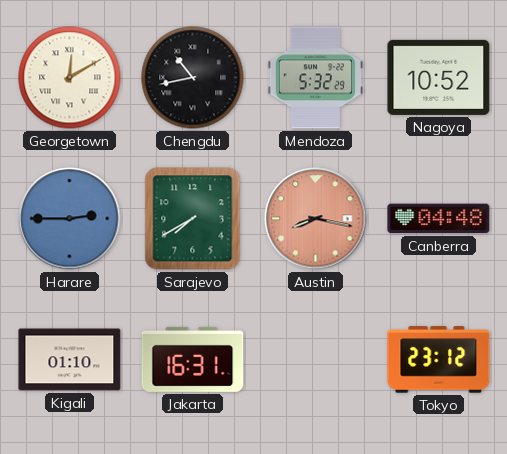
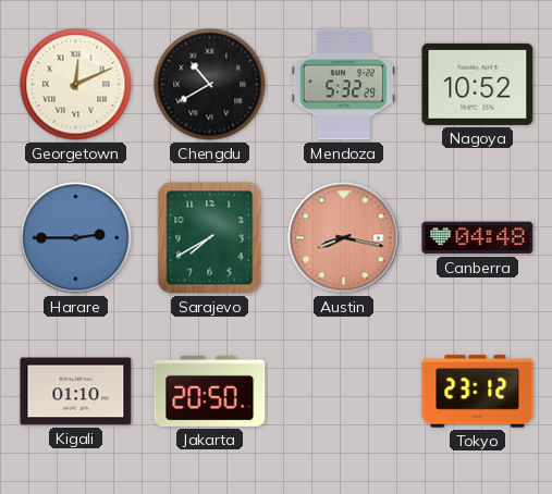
Georgetown: 12:10 -> 12:11 (76, 85)
Chengdu: 10:43 -> 10:40 (210, 85)
Jakarta: 16:31 -> 20:50 (210, 391)
